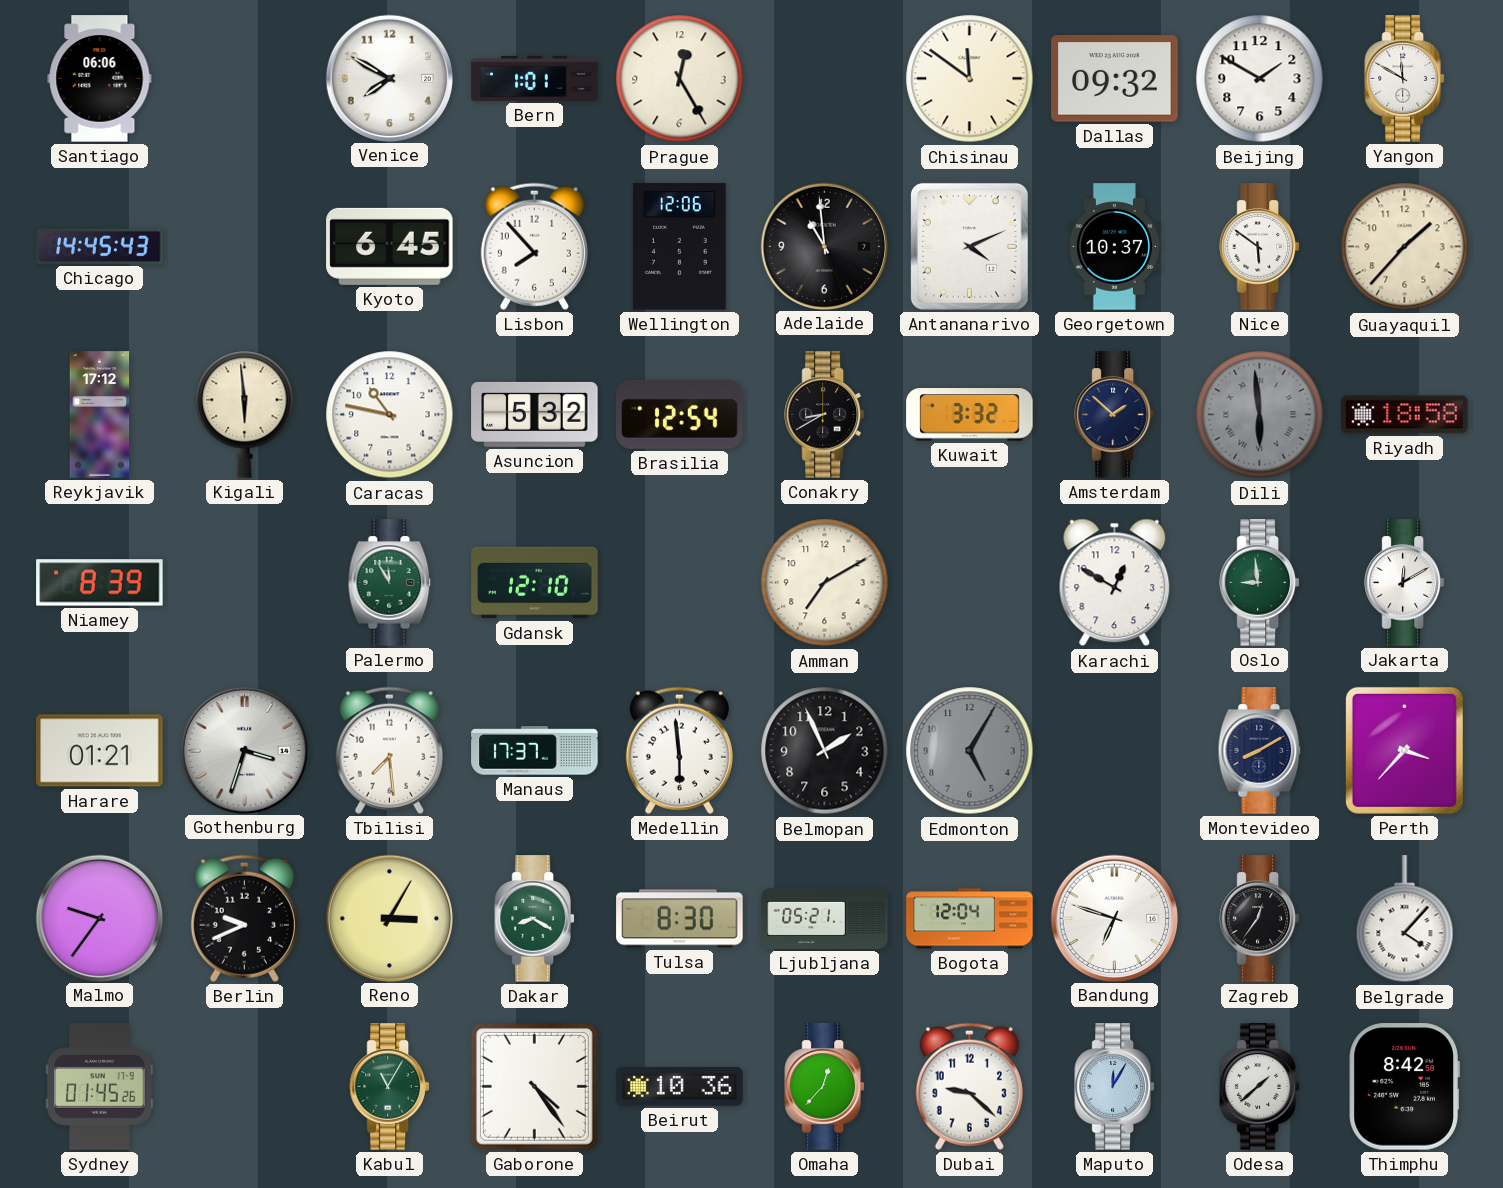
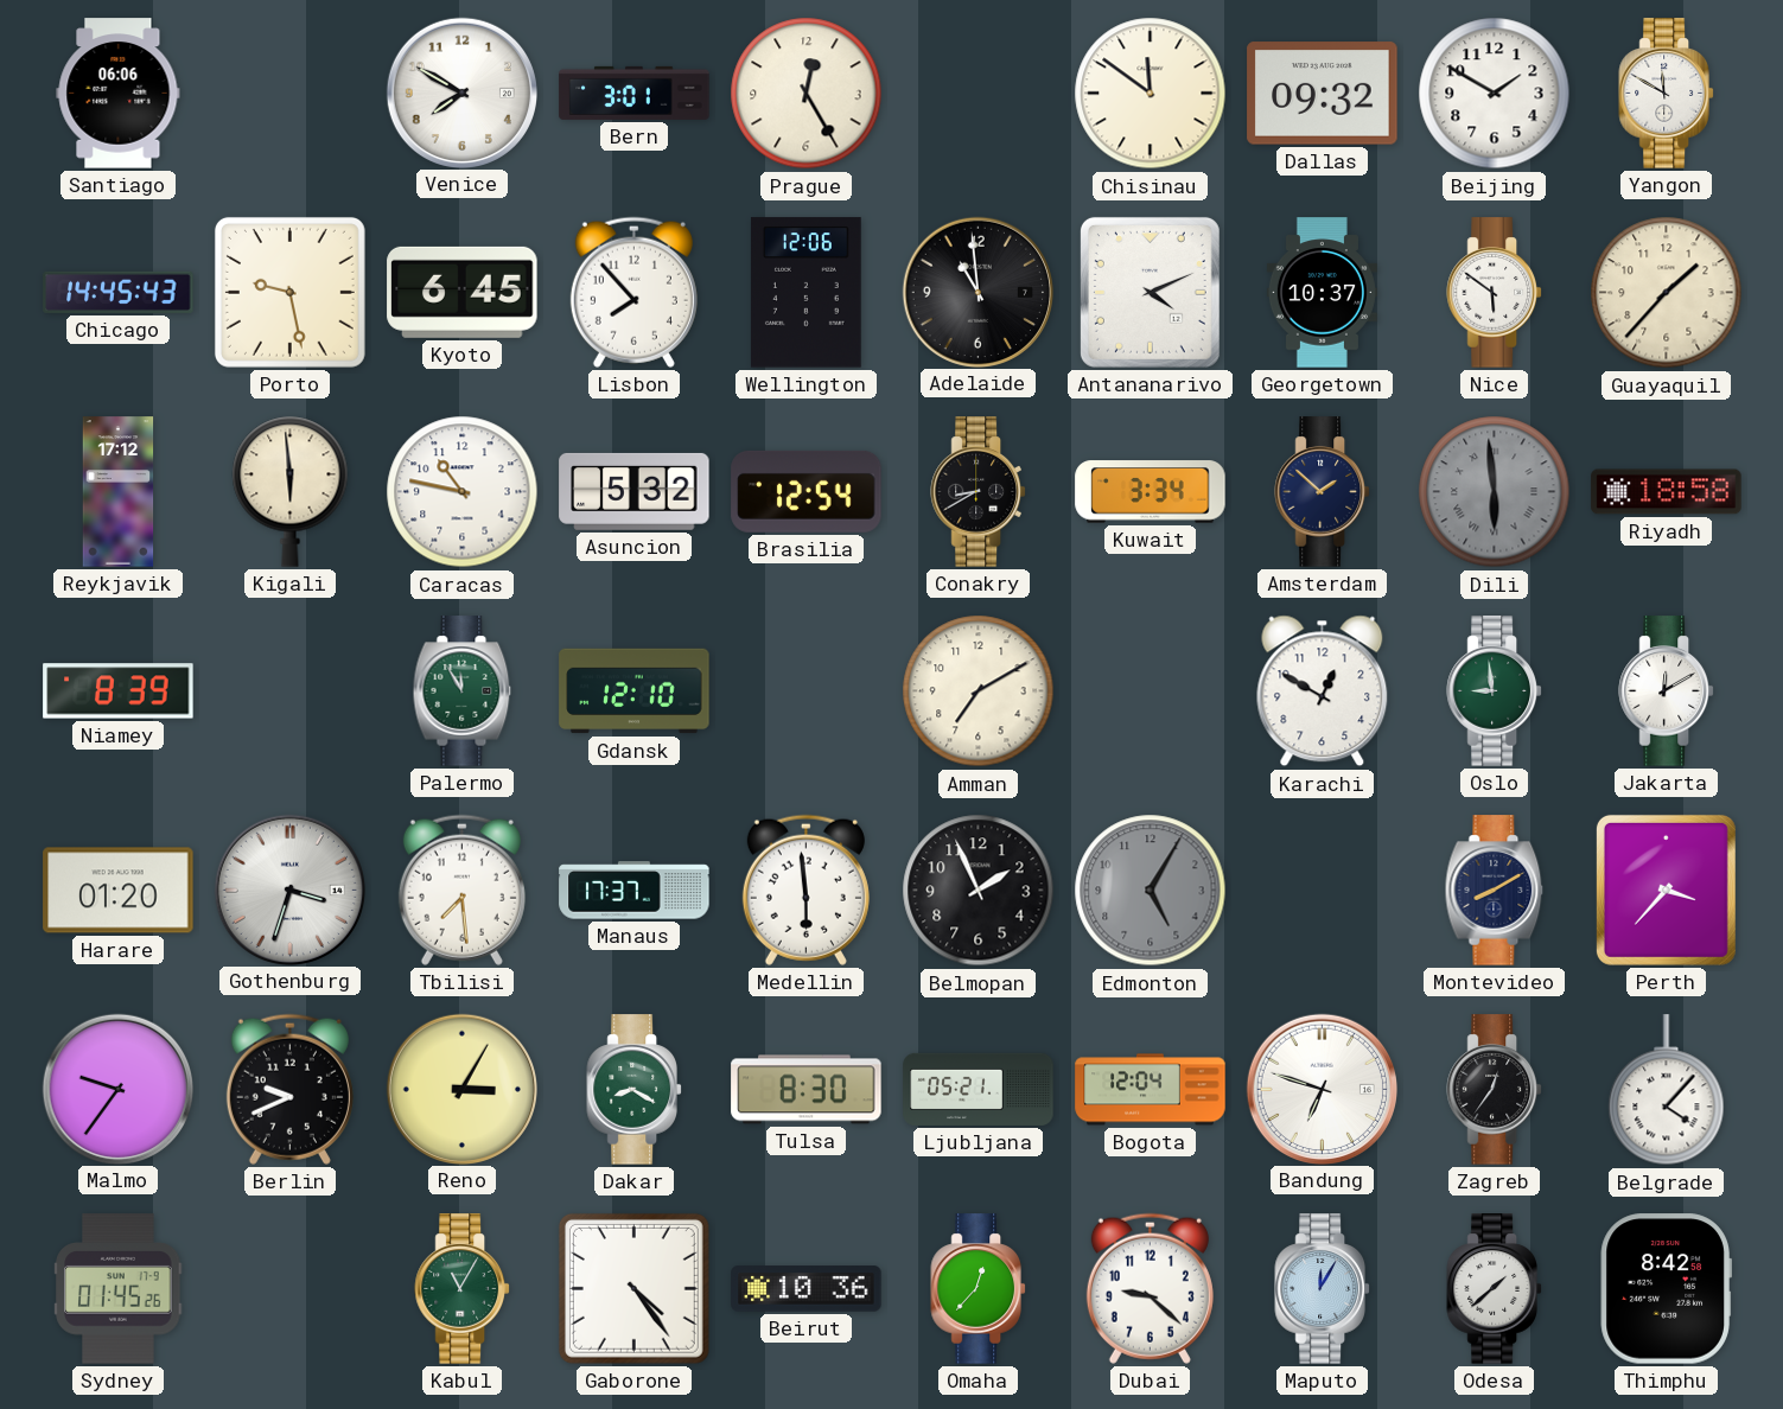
Bern: 1:01 -> 3:01 (635, 93)
Porto: none -> 9:28 (289, 292)
Kuwait: 3:32 -> 3:34 (1151, 492)
Harare: 01:21 -> 01:20 (119, 891)
